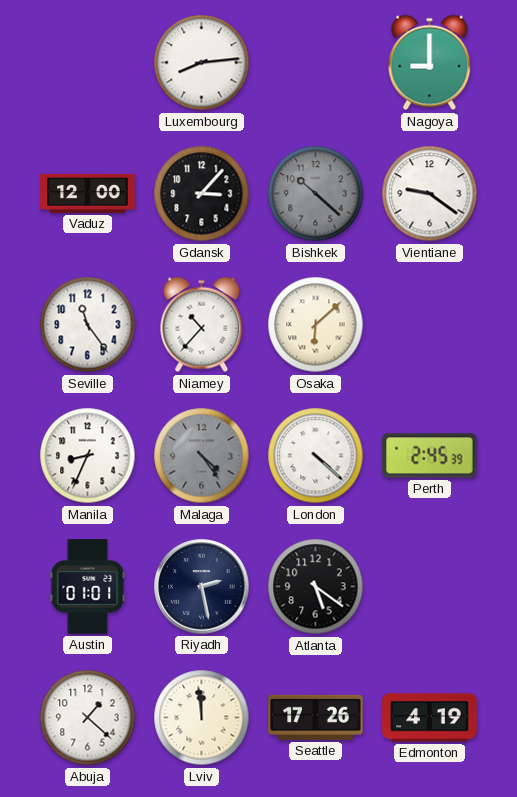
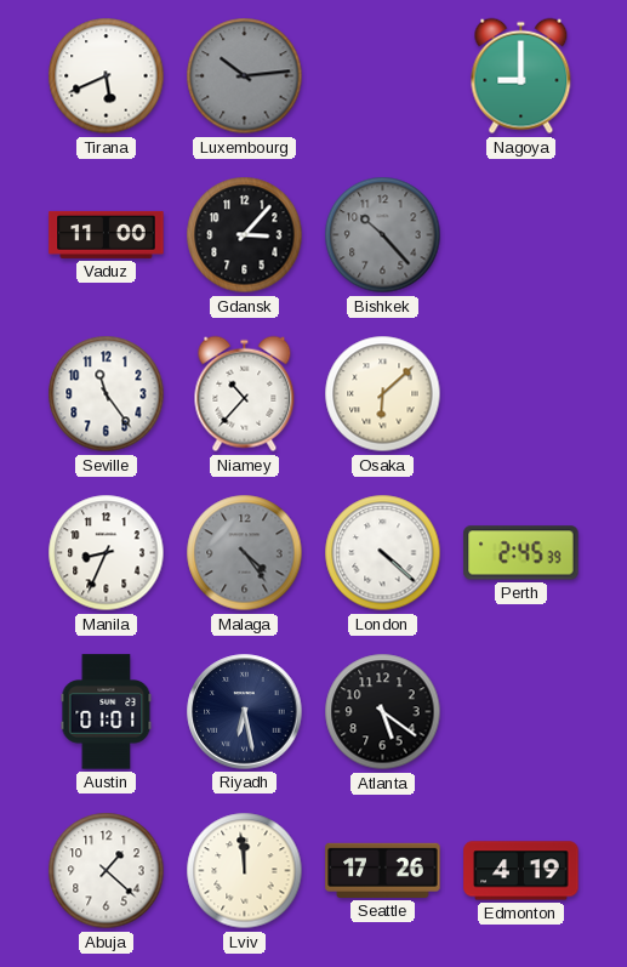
Tirana: none -> 5:41 (107, 76)
Luxembourg: 8:14 -> 10:14 (245, 76)
Luxembourg dial: white -> grey (245, 76)
Vaduz: 12:00 -> 11:00 (107, 234)
Bishkek: 10:22 -> 10:23 (383, 235)
Vientiane: 9:21 -> none (430, 194)
Riyadh: 2:28 -> 6:28 (245, 712)
